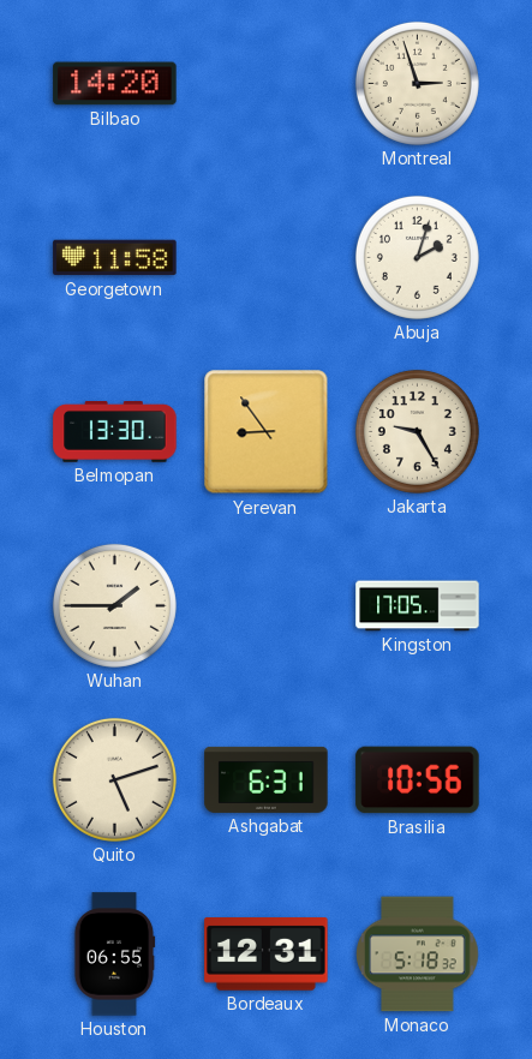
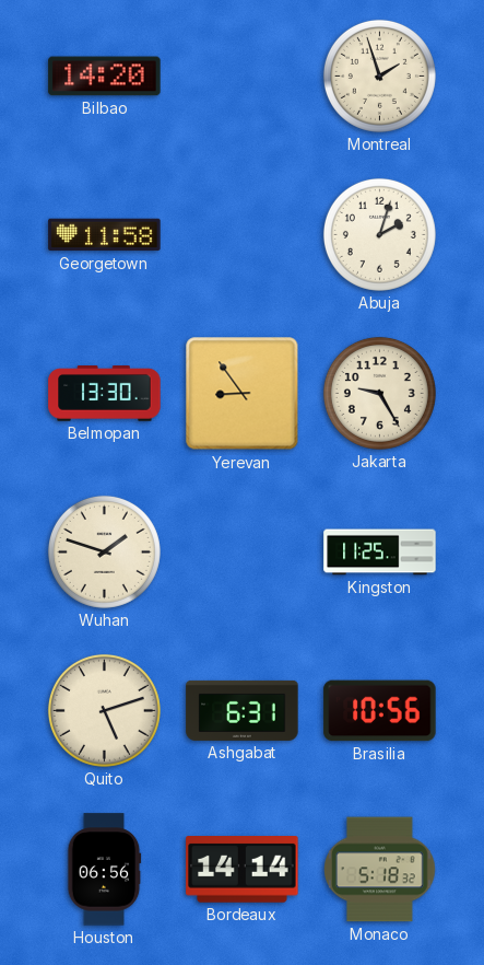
Montreal: 2:57 -> 1:57 (379, 75)
Wuhan: 1:45 -> 1:48 (104, 551)
Kingston: 17:05 -> 11:25 (380, 553)
Houston: 06:55 -> 06:56 (105, 870)
Bordeaux: 12:31 -> 14:14 (243, 870)
